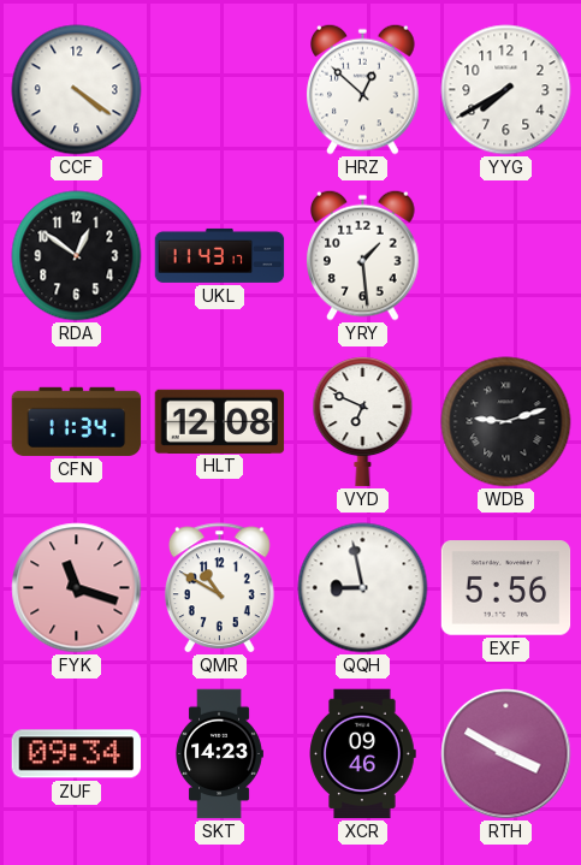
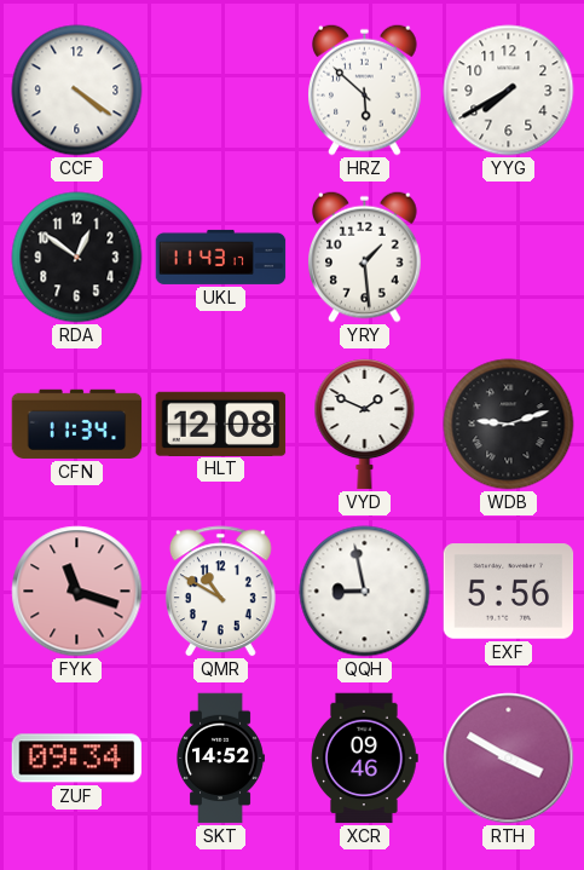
HRZ: 12:52 -> 5:52 (365, 90)
VYD: 6:49 -> 1:49 (365, 425)
SKT: 14:23 -> 14:52 (220, 759)
